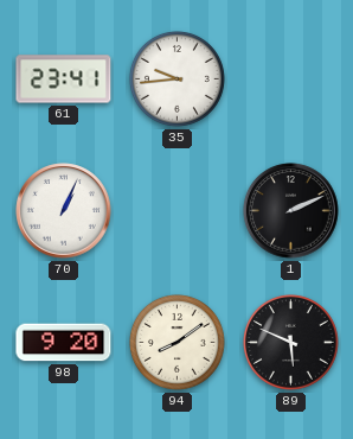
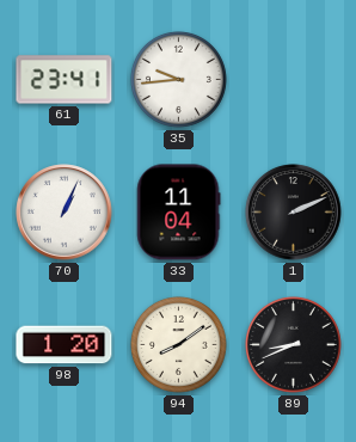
33: none -> 11:04 (178, 213)
98: 9:20 -> 1:20 (65, 345)
89: 5:49 -> 8:41 (293, 344)
